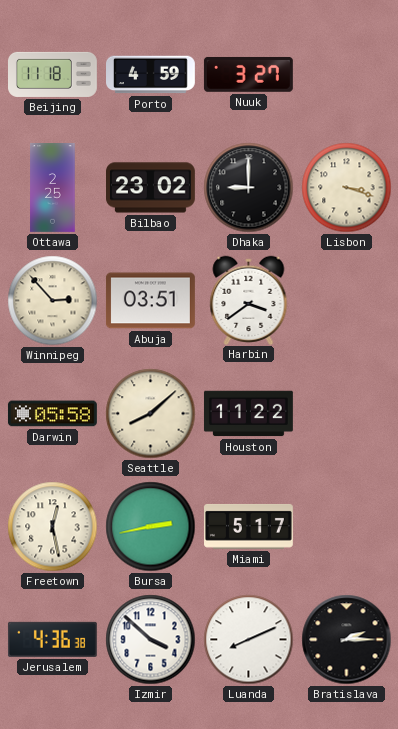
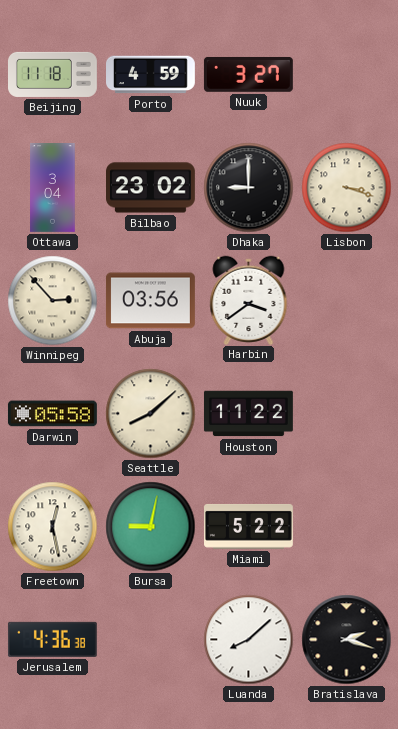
Ottawa: 2:25 -> 3:04 (53, 188)
Abuja: 03:51 -> 03:56 (150, 301)
Bursa: 2:43 -> 9:02 (151, 527)
Miami: 5:17 -> 5:22 (249, 526)
Izmir: 3:52 -> none (151, 640)
Luanda: 8:11 -> 8:08 (249, 640)
Bratislava: 2:15 -> 2:18 (347, 640)
